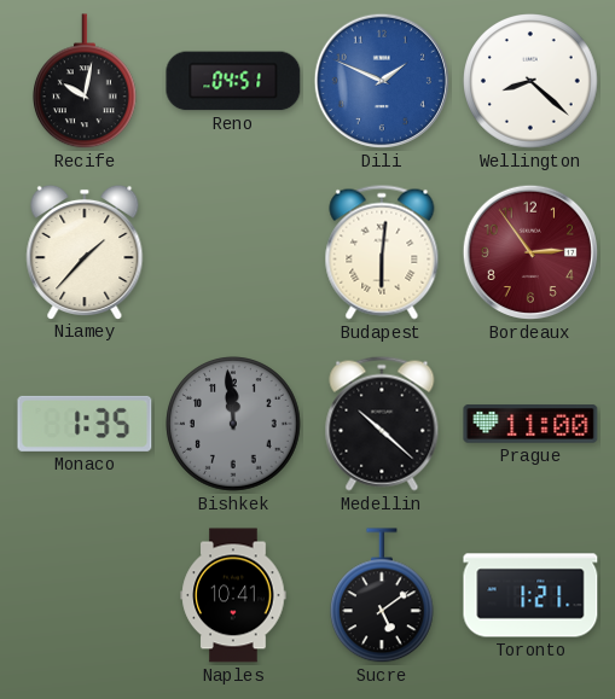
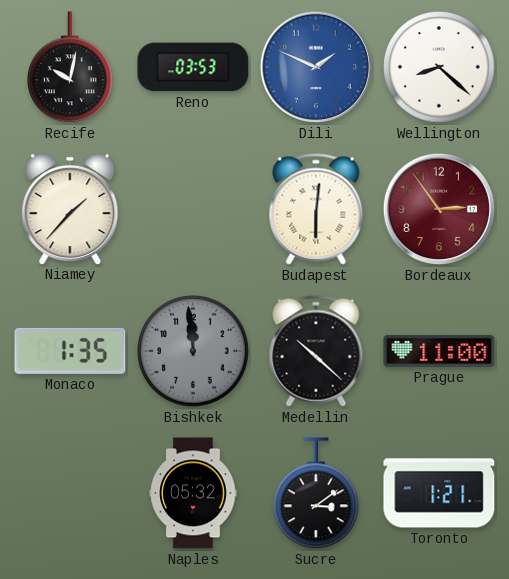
Reno: 04:51 -> 03:53 (193, 67)
Naples: 10:41 -> 05:32 (193, 493)
Sucre: 5:09 -> 3:09 (317, 494)
